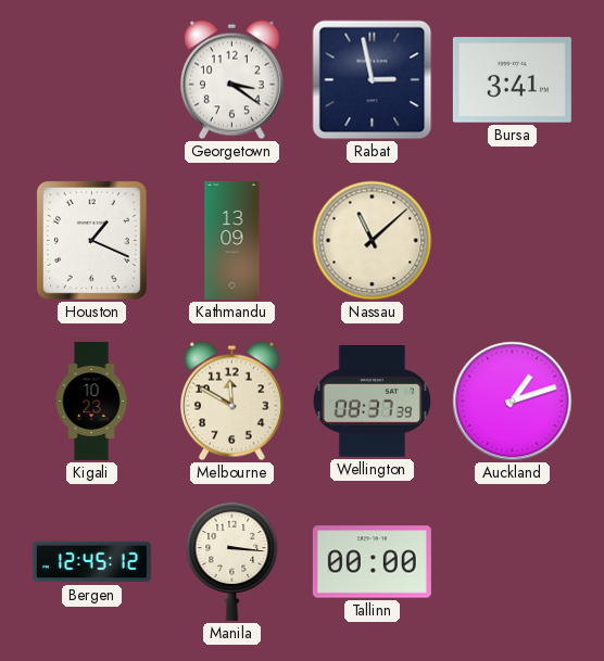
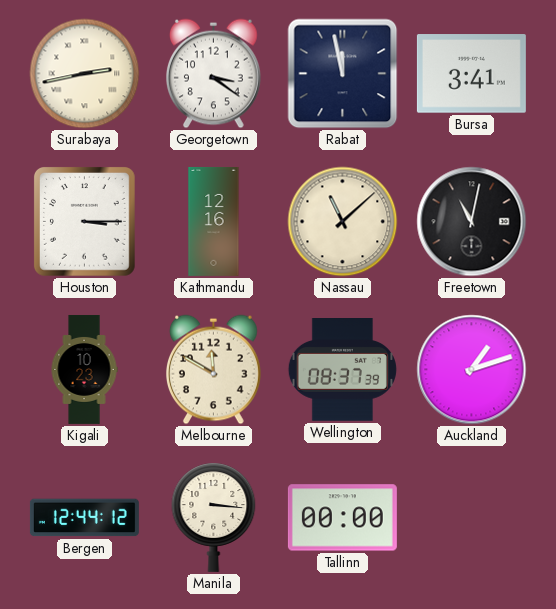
Surabaya: none -> 2:43 (85, 74)
Rabat: 2:58 -> 11:58 (343, 74)
Houston: 1:19 -> 3:15 (85, 222)
Kathmandu: 13:09 -> 12:16 (214, 221)
Freetown: none -> 11:02 (472, 222)
Bergen: 12:45 -> 12:44 (84, 518)
